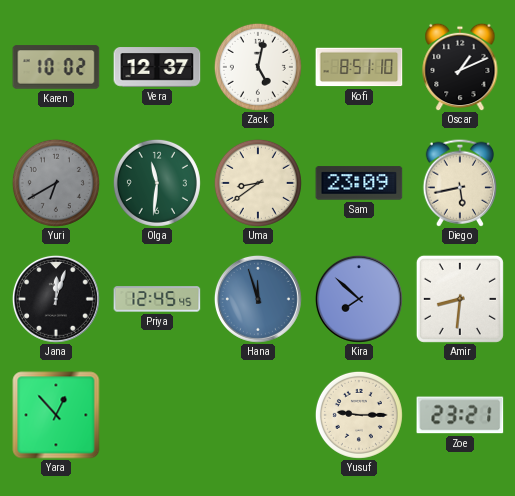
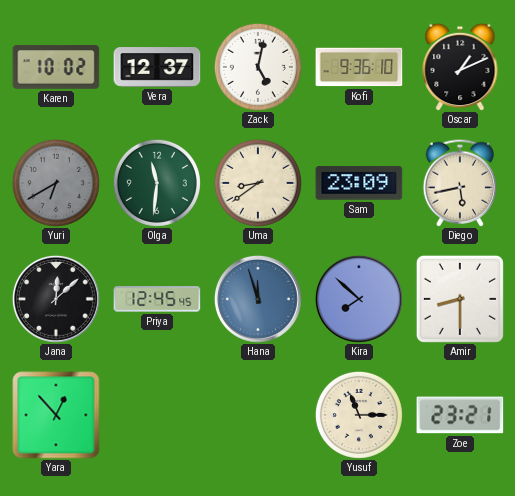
Kofi: 8:51 -> 9:36 (359, 67)
Jana: 12:03 -> 12:08 (56, 299)
Amir: 8:31 -> 8:30 (460, 299)
Yusuf: 9:15 -> 11:15 (359, 415)
